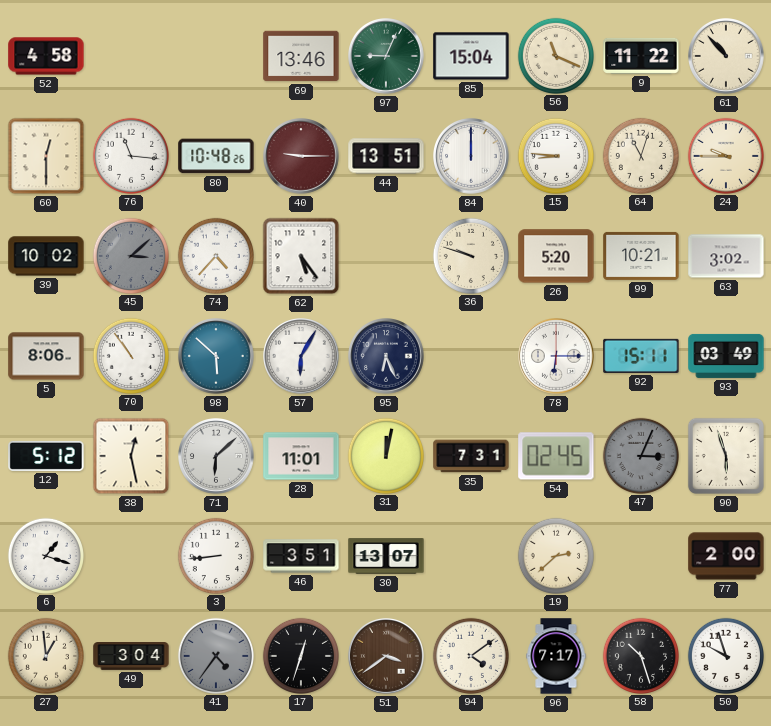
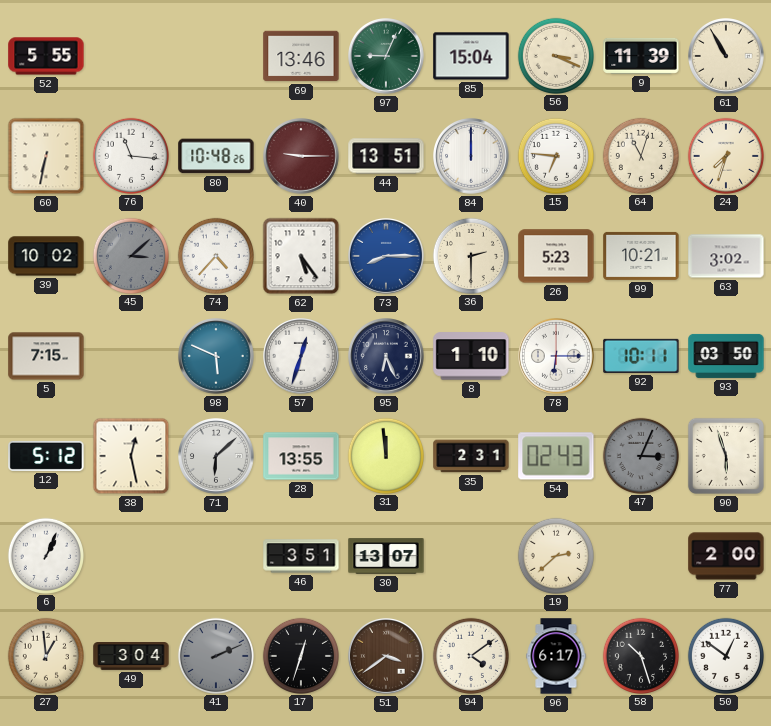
52: 4:58 -> 5:55 (46, 56)
56: 11:19 -> 3:19 (555, 55)
9: 11:22 -> 11:39 (641, 56)
61: 10:53 -> 10:55 (727, 57)
60: 12:30 -> 6:32 (46, 156)
15: 8:46 -> 6:46 (555, 155)
24: 9:45 -> 7:33 (725, 155)
73: none -> 8:15 (387, 257)
36: 9:48 -> 2:30 (470, 255)
26: 5:20 -> 5:23 (556, 256)
5: 8:06 -> 7:15 (46, 356)
70: 10:54 -> none (130, 355)
98: 5:52 -> 5:49 (217, 357)
57: 6:05 -> 12:33 (302, 357)
8: none -> 1:10 (471, 356)
92: 15:11 -> 10:11 (641, 356)
93: 03:49 -> 03:50 (726, 356)
28: 11:01 -> 13:55 (301, 456)
31: 12:02 -> 11:59 (385, 455)
35: 7:31 -> 2:31 (471, 456)
54: 02:45 -> 02:43 (556, 456)
6: 1:18 -> 1:04 (45, 555)
3: 8:44 -> none (215, 555)
41: 4:36 -> 2:11 (215, 655)
96: 7:17 -> 6:17 (556, 656)
50: 9:57 -> 12:51 (725, 655)
